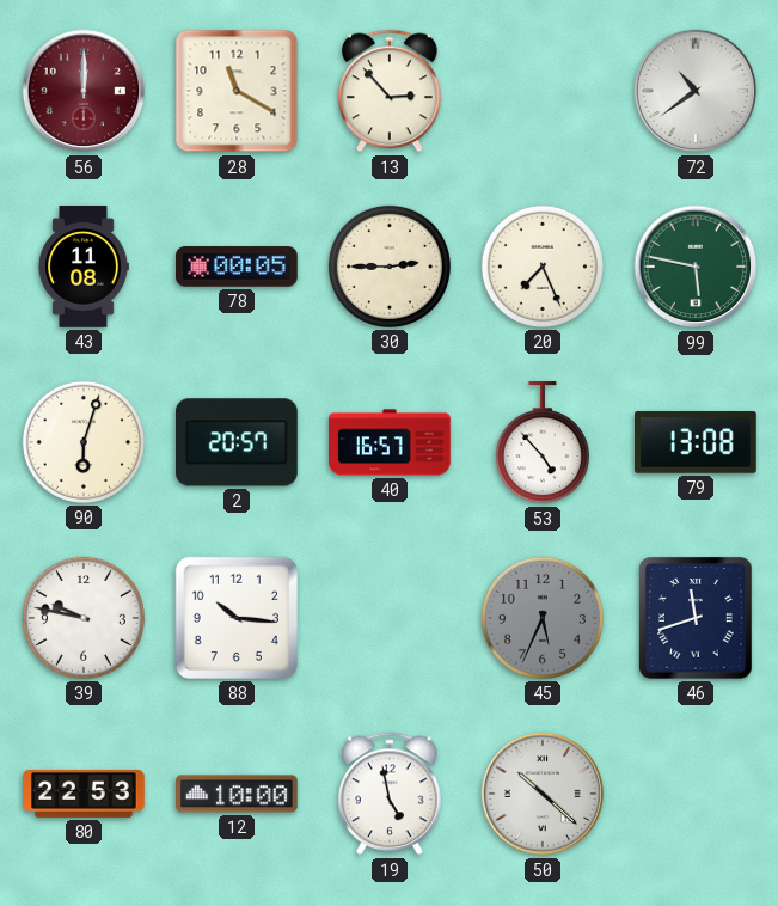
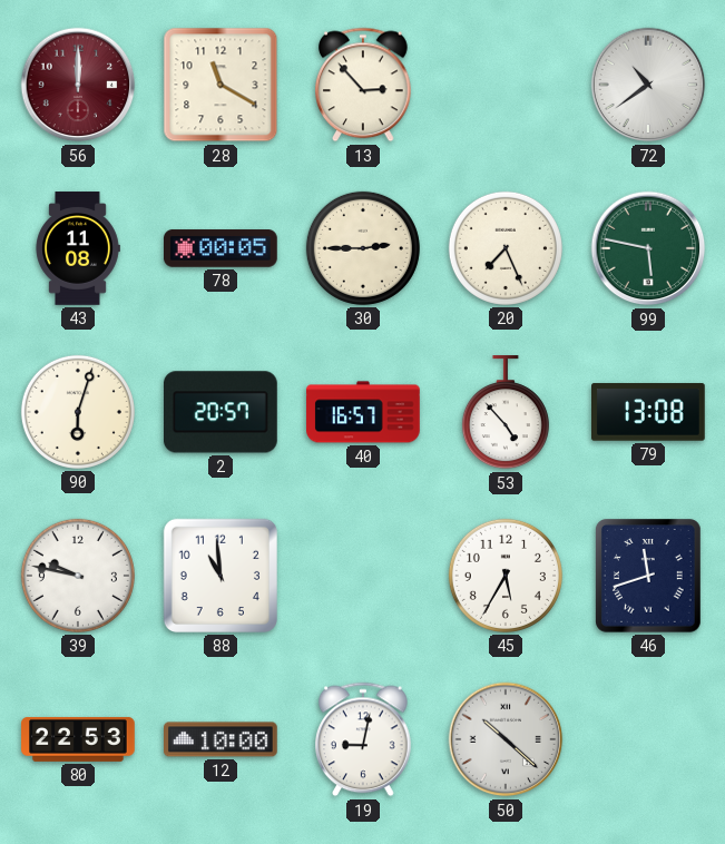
88: 10:16 -> 10:59 (221, 576)
45: 5:34 -> 5:35 (506, 576)
45 dial: grey -> white (506, 576)
19: 4:58 -> 9:02 (364, 739)
